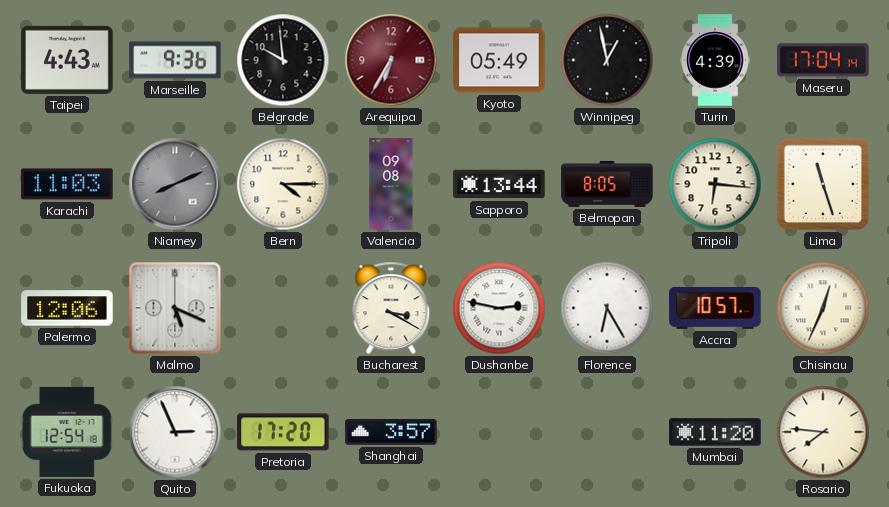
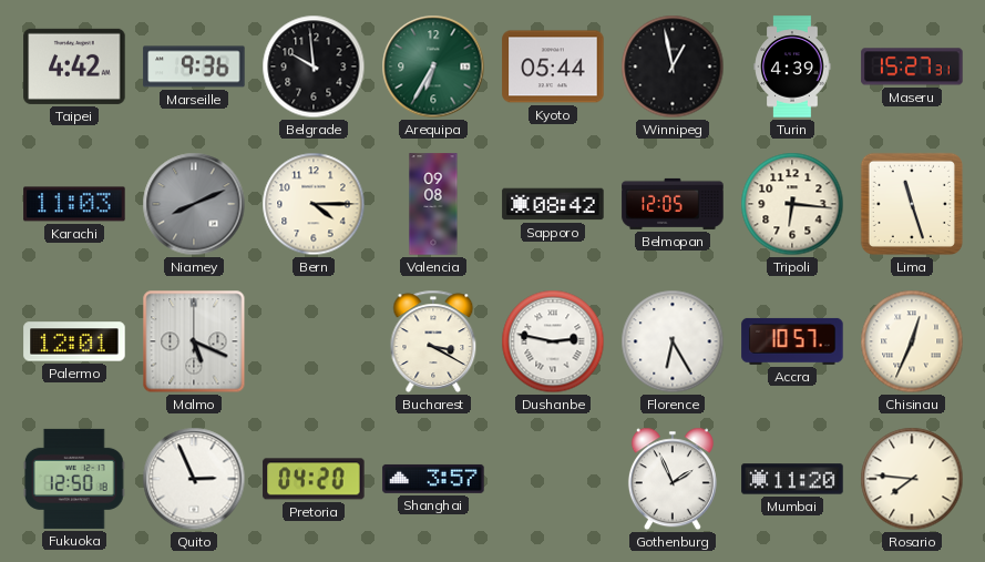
Taipei: 4:43 -> 4:42 (74, 67)
Arequipa dial: burgundy -> green (433, 67)
Kyoto: 05:49 -> 05:44 (553, 67)
Maseru: 17:04 -> 15:27 (912, 67)
Sapporo: 13:44 -> 08:42 (553, 204)
Belmopan: 8:05 -> 12:05 (673, 204)
Palermo: 12:06 -> 12:01 (74, 341)
Fukuoka: 12:54 -> 12:50 (74, 479)
Pretoria: 17:20 -> 04:20 (314, 479)
Gothenburg: none -> 1:56 (673, 479)
